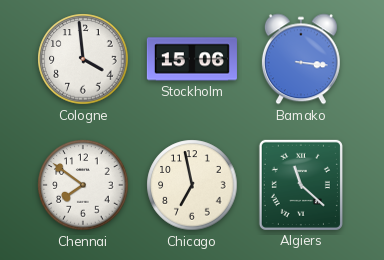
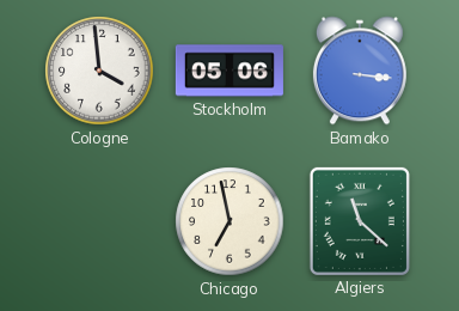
Stockholm: 15:06 -> 05:06 (229, 71)
Chennai: 7:51 -> none (83, 185)
